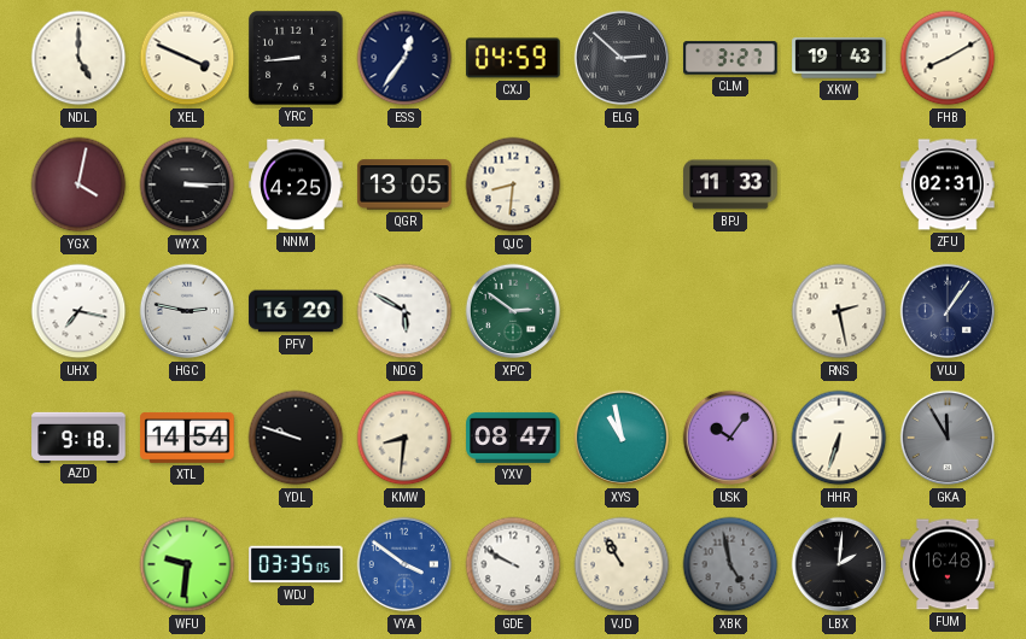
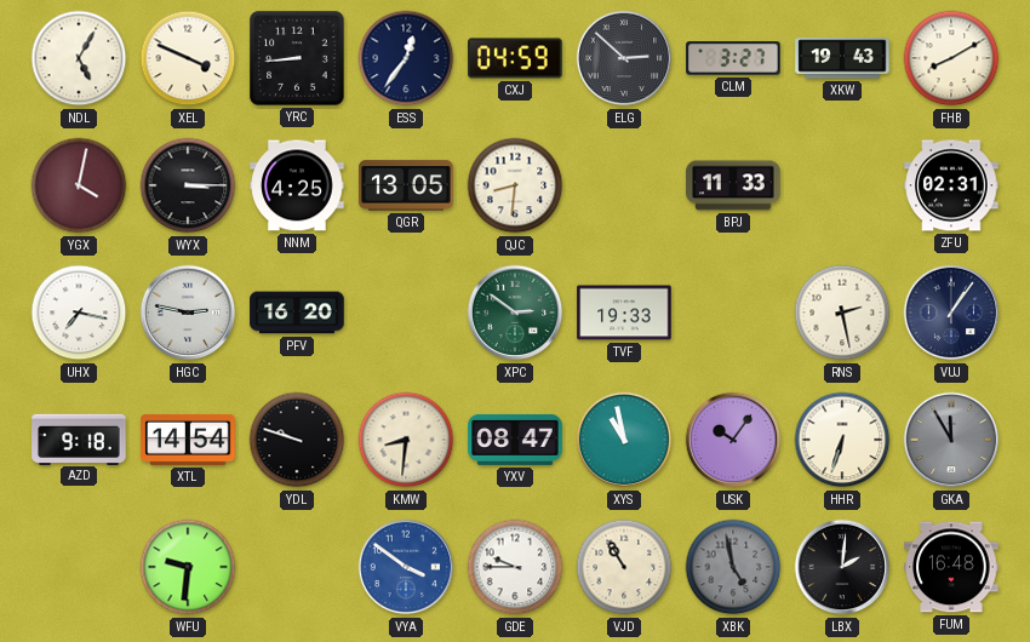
NDL: 5:00 -> 5:05 (79, 58)
NDG: 5:50 -> none (404, 311)
TVF: none -> 19:33 (624, 313)
WDJ: 03:35 -> none (296, 564)
GDE: 9:50 -> 9:45 (515, 567)
